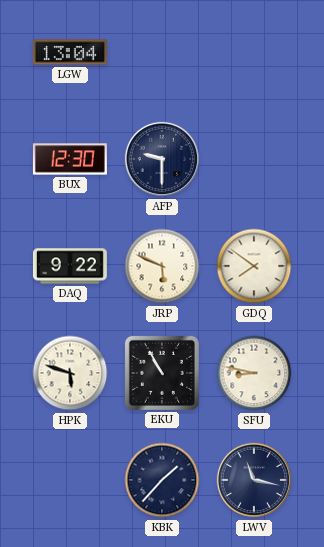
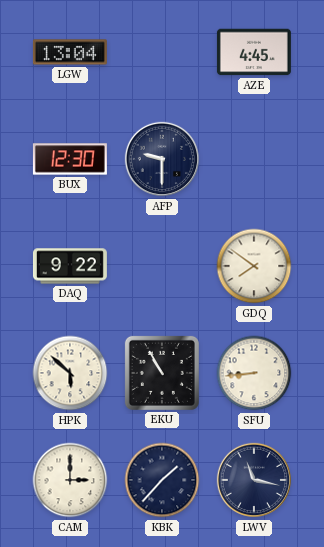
AZE: none -> 4:45 (254, 52)
JRP: 5:49 -> none (162, 266)
HPK: 5:48 -> 5:52 (70, 373)
SFU: 8:47 -> 8:44 (254, 373)
CAM: none -> 3:00 (70, 480)
